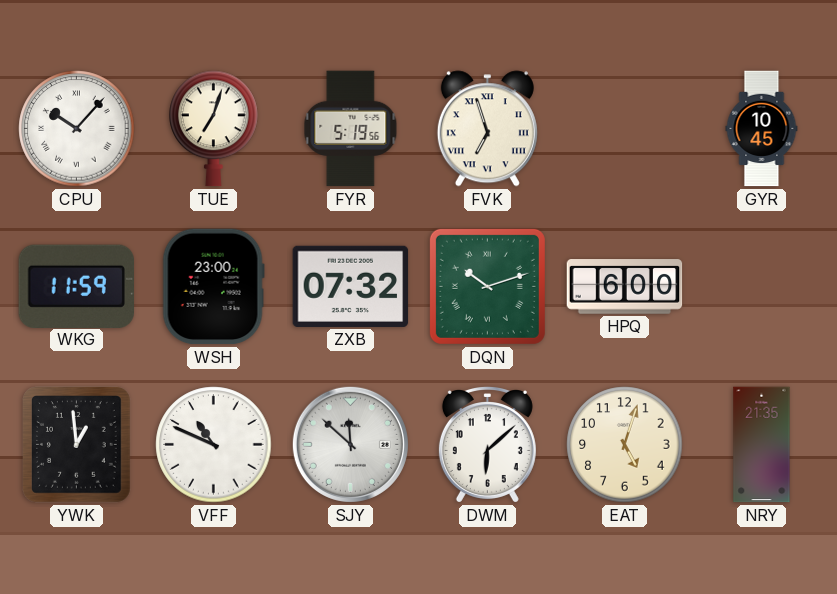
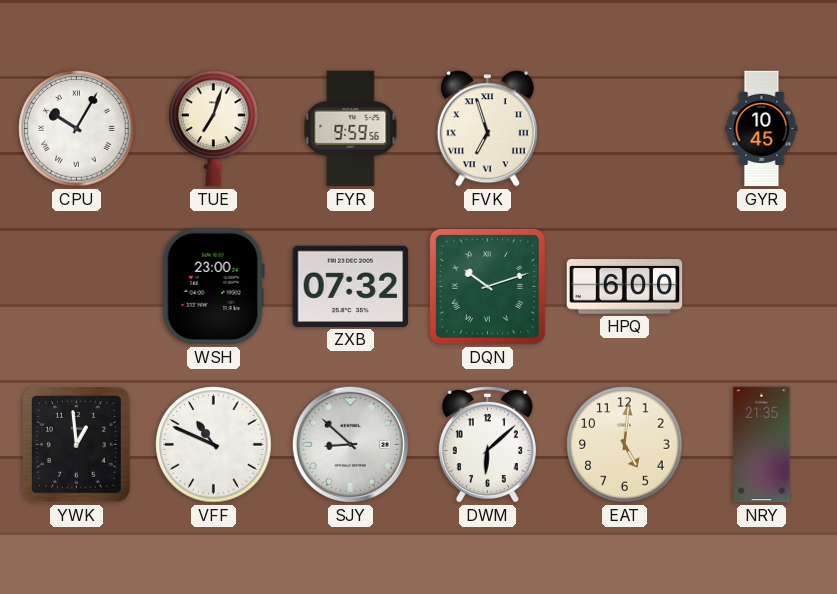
CPU: 10:07 -> 10:05 (77, 129)
FYR: 5:19 -> 9:59 (351, 129)
WKG: 11:59 -> none (76, 286)
SJY: 11:52 -> 8:52 (350, 444)
EAT: 5:03 -> 5:01 (625, 445)
